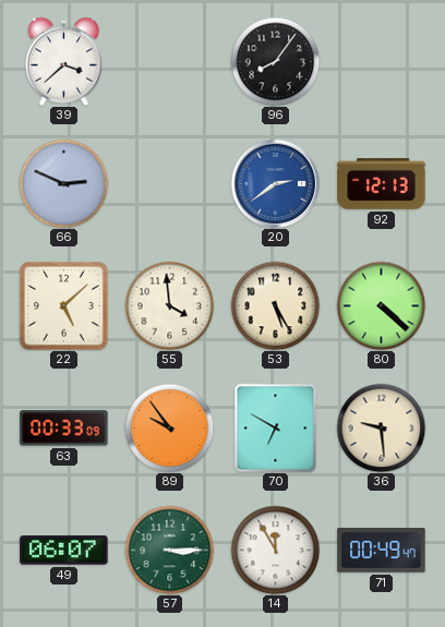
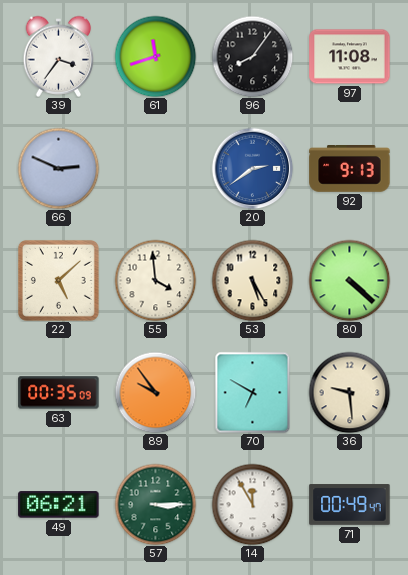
39: 3:38 -> 3:36 (59, 56)
61: none -> 11:42 (155, 56)
97: none -> 11:08 (350, 57)
92: 12:13 -> 9:13 (350, 169)
63: 00:33 -> 00:35 (59, 393)
49: 06:07 -> 06:21 (59, 505)
